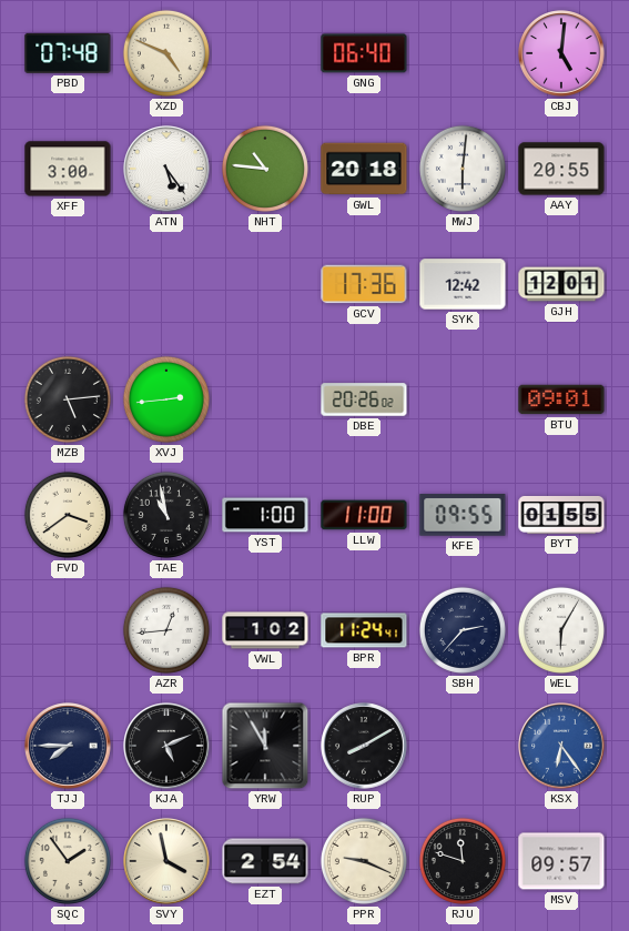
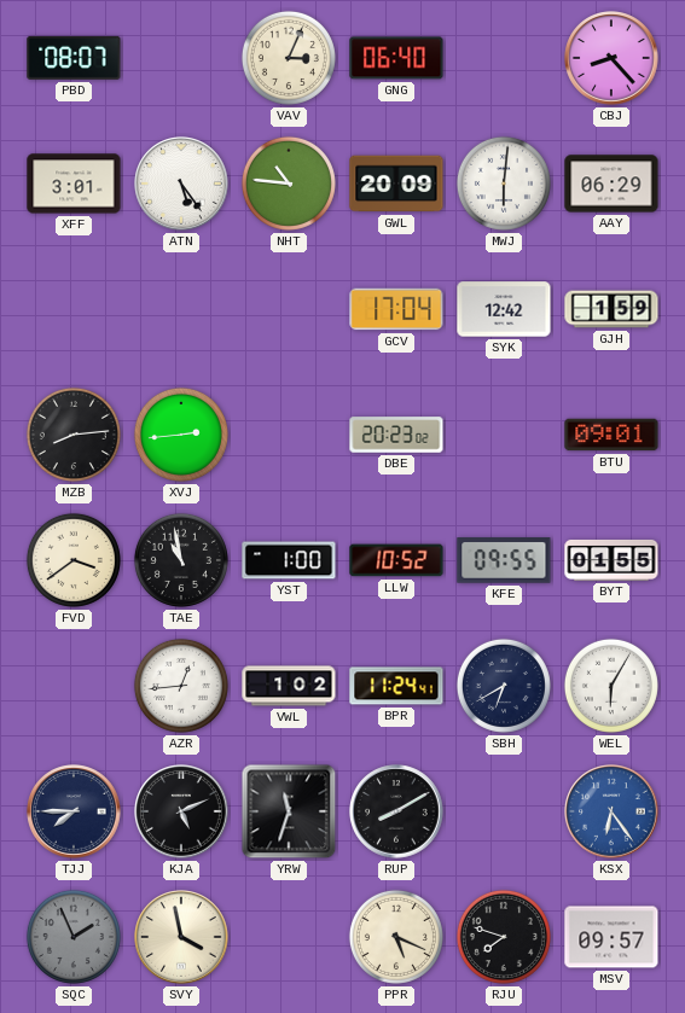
PBD: 07:48 -> 08:07 (74, 58)
XZD: 4:49 -> none (166, 53)
VAV: none -> 3:04 (289, 58)
CBJ: 5:01 -> 8:23 (611, 58)
XFF: 3:00 -> 3:01 (74, 184)
GWL: 20:18 -> 20:09 (396, 184)
AAY: 20:55 -> 06:29 (611, 184)
GCV: 17:36 -> 17:04 (396, 309)
GJH: 12:01 -> 1:59 (611, 309)
MZB: 5:14 -> 8:14 (74, 435)
DBE: 20:26 -> 20:23 (396, 435)
LLW: 11:00 -> 10:52 (396, 560)
SBH: 2:37 -> 6:40 (504, 686)
YRW: 11:55 -> 11:33 (289, 811)
SQC: 1:54 -> 1:56 (74, 937)
SQC dial: cream -> grey (74, 937)
EZT: 2:54 -> none (265, 861)
PPR: 9:19 -> 5:19 (396, 937)
RJU: 11:48 -> 7:48 (504, 937)
